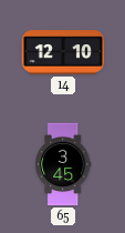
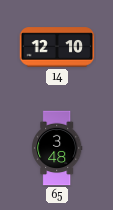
65: 3:45 -> 3:48 (57, 148)
